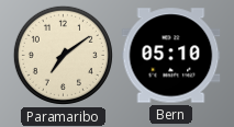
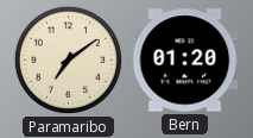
Bern: 05:10 -> 01:20 (185, 61)
